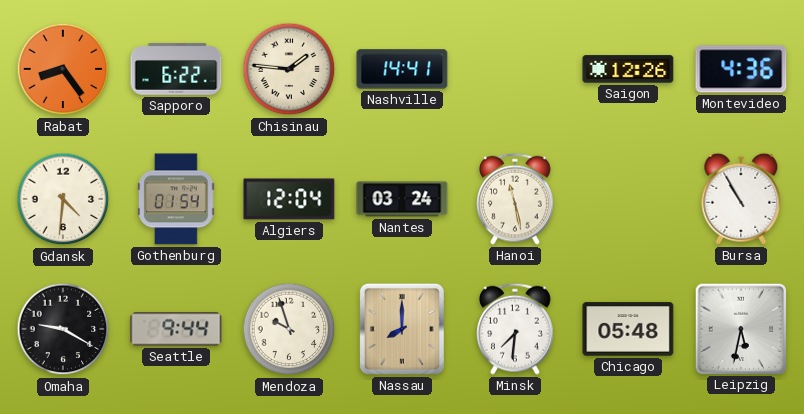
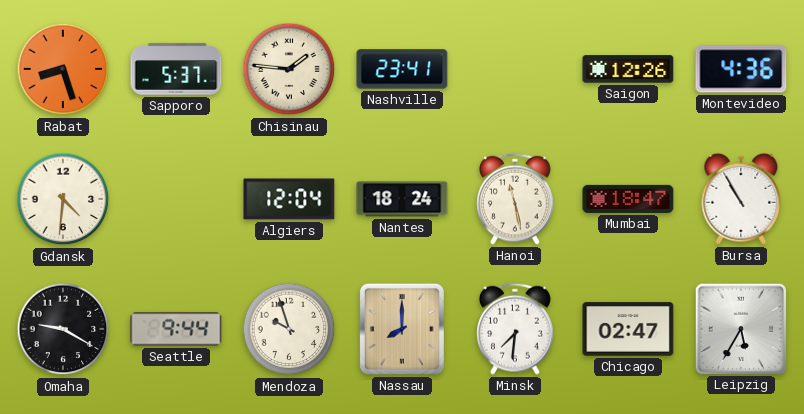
Rabat: 8:24 -> 8:27 (63, 69)
Sapporo: 6:22 -> 5:37 (176, 69)
Nashville: 14:41 -> 23:41 (402, 69)
Gothenburg: 01:54 -> none (176, 199)
Nantes: 03:24 -> 18:24 (402, 199)
Mumbai: none -> 18:47 (628, 199)
Chicago: 05:48 -> 02:47 (628, 329)
Leipzig: 5:32 -> 5:35 (740, 328)
